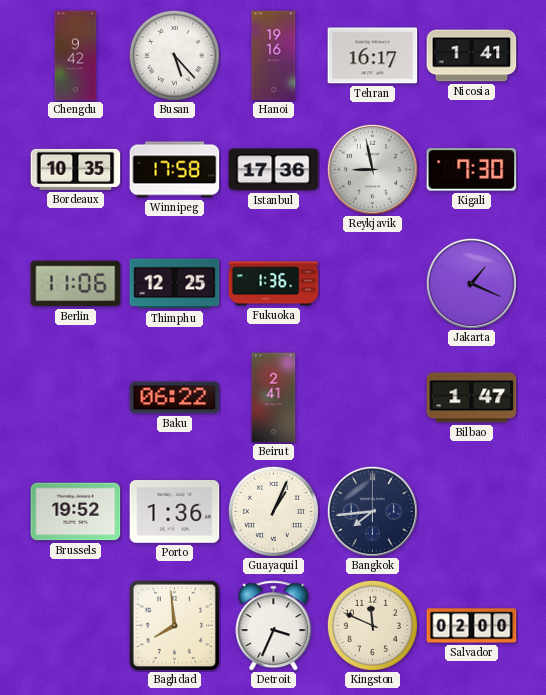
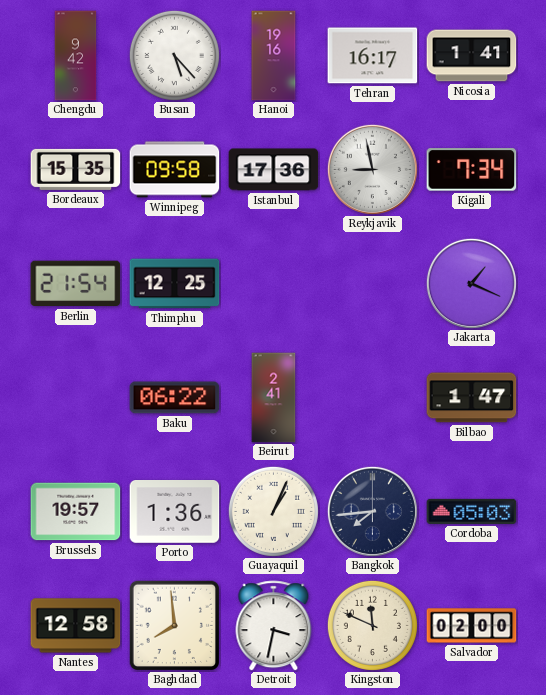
Bordeaux: 10:35 -> 15:35 (76, 169)
Winnipeg: 17:58 -> 09:58 (175, 170)
Kigali: 7:30 -> 7:34 (472, 170)
Berlin: 11:06 -> 21:54 (76, 284)
Fukuoka: 1:36 -> none (274, 284)
Brussels: 19:52 -> 19:57 (76, 512)
Cordoba: none -> 05:03 (472, 511)
Nantes: none -> 12:58 (76, 626)
Detroit: 3:34 -> 3:32 (274, 626)
